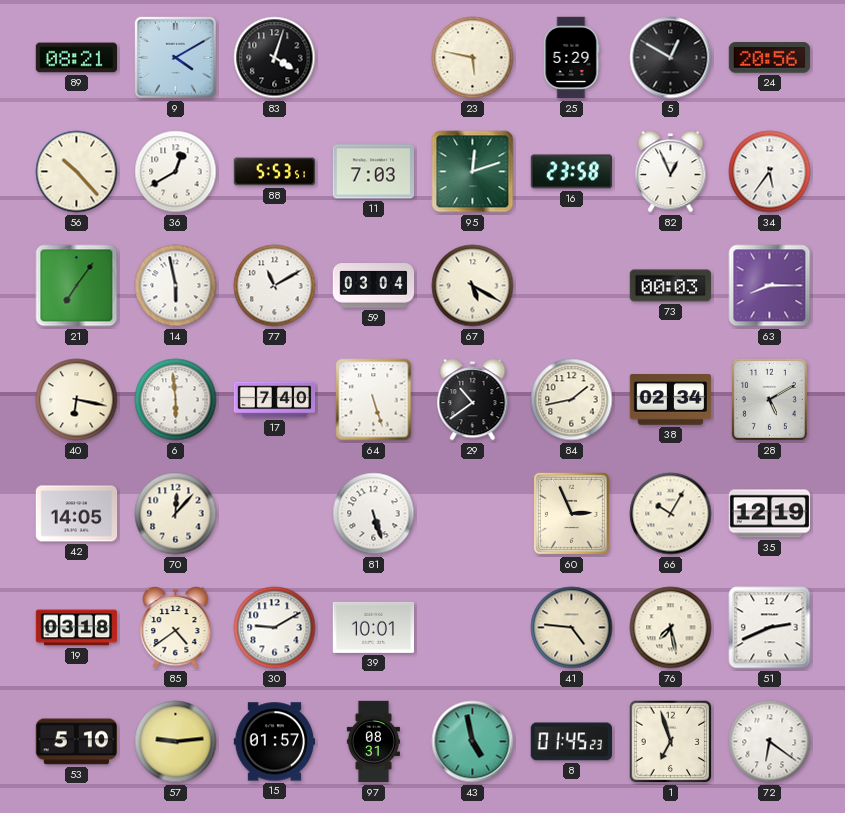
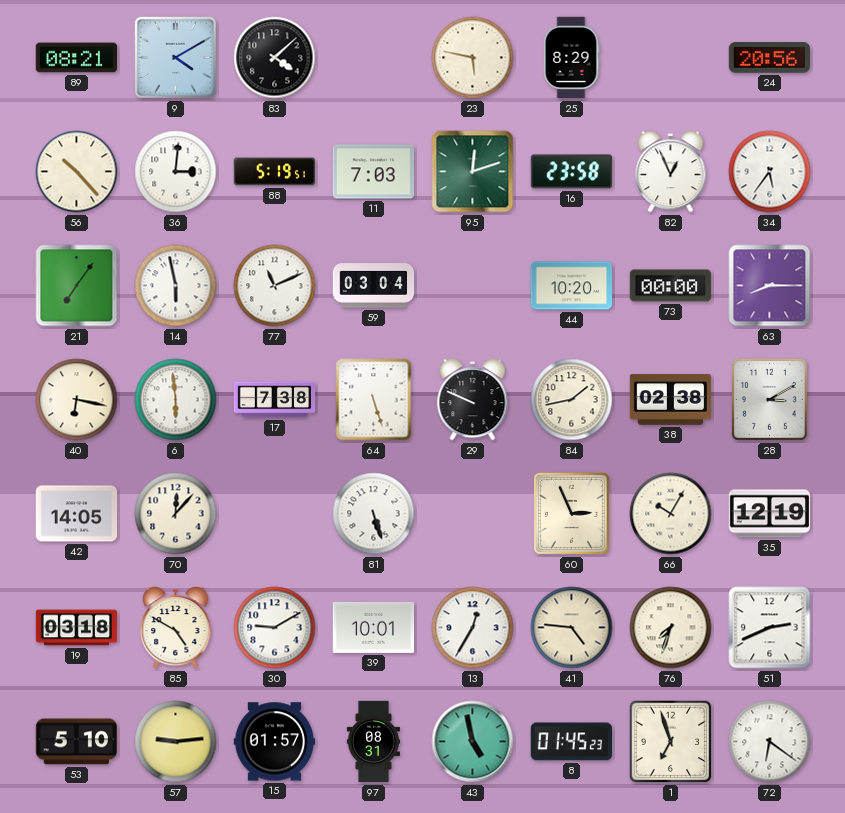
83: 4:03 -> 4:08 (275, 58)
25: 5:29 -> 8:29 (571, 58)
5: 12:50 -> none (671, 58)
36: 12:40 -> 3:01 (176, 172)
88: 5:53 -> 5:19 (275, 172)
77: 11:10 -> 11:11 (275, 286)
67: 5:20 -> none (473, 286)
44: none -> 10:20 (572, 286)
73: 00:03 -> 00:00 (671, 286)
17: 7:40 -> 7:38 (275, 400)
29: 10:39 -> 9:49 (473, 400)
38: 02:34 -> 02:38 (671, 400)
28: 5:10 -> 3:10 (769, 399)
85: 4:39 -> 4:50 (176, 628)
13: none -> 12:35 (473, 628)
76: 7:28 -> 7:33 (671, 628)
